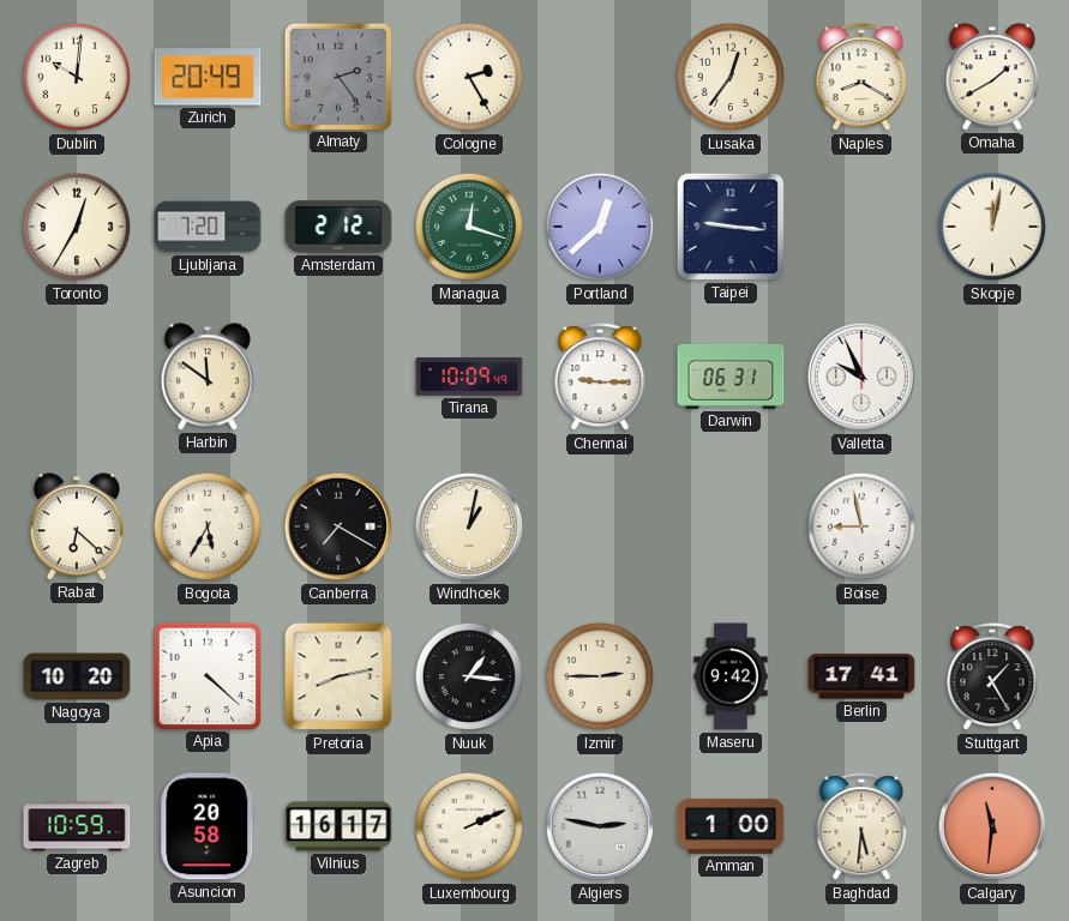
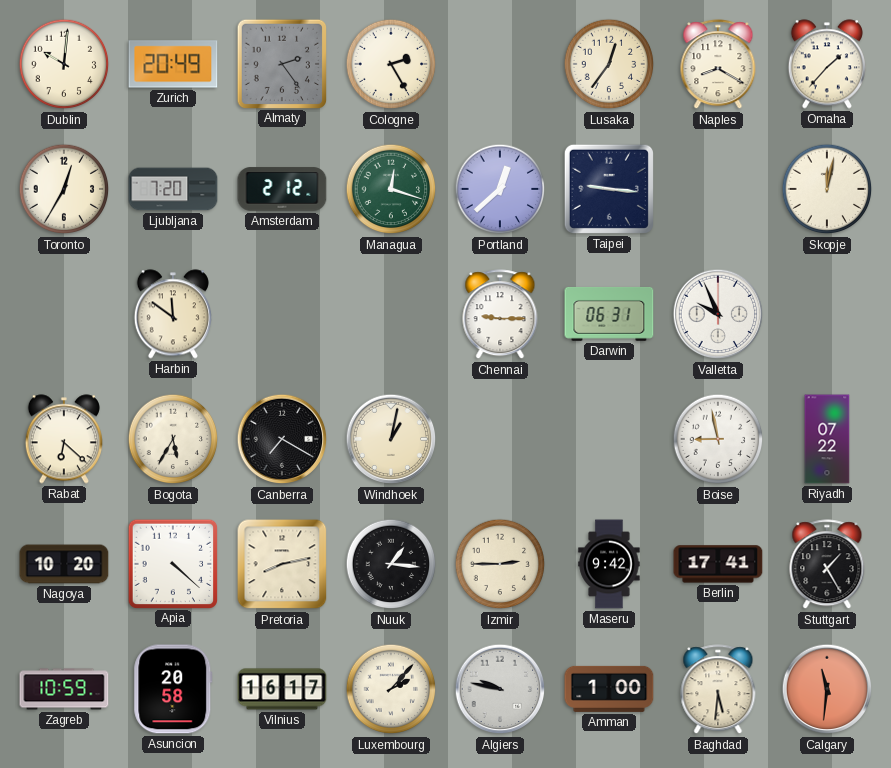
Omaha: 1:40 -> 1:37 (827, 64)
Tirana: 10:09 -> none (469, 378)
Riyadh: none -> 07:22 (827, 439)
Luxembourg: 2:11 -> 2:07 (391, 689)
Algiers: 2:47 -> 9:47 (500, 689)
